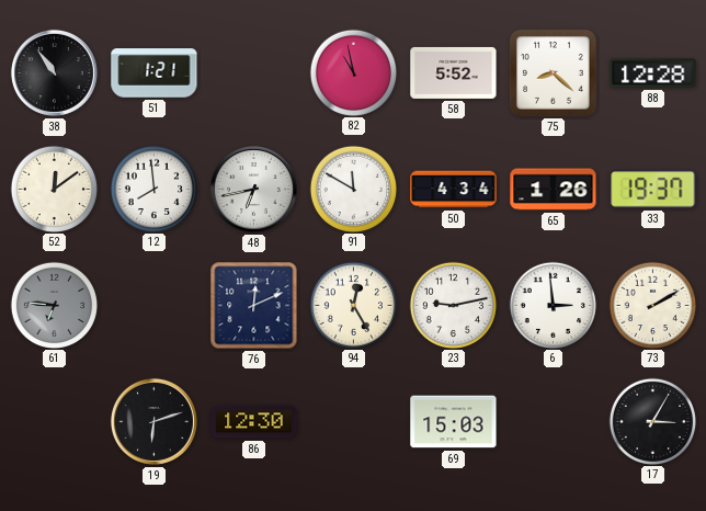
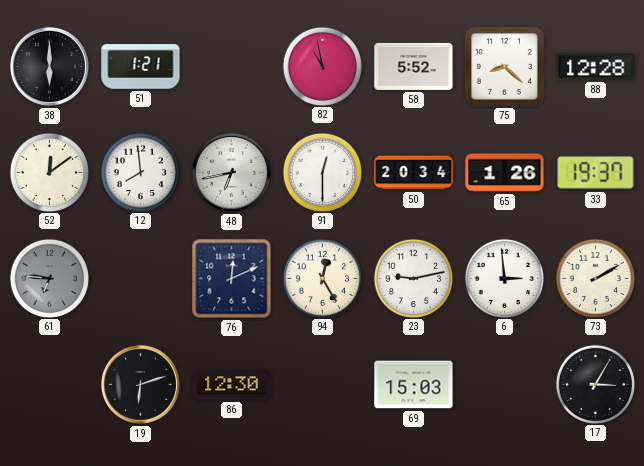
38: 10:54 -> 6:00 (49, 66)
91: 11:50 -> 12:30 (322, 172)
50: 4:34 -> 20:34 (414, 173)
